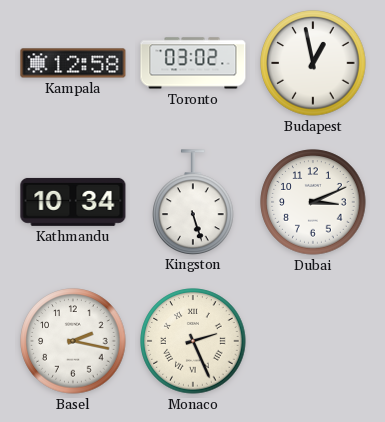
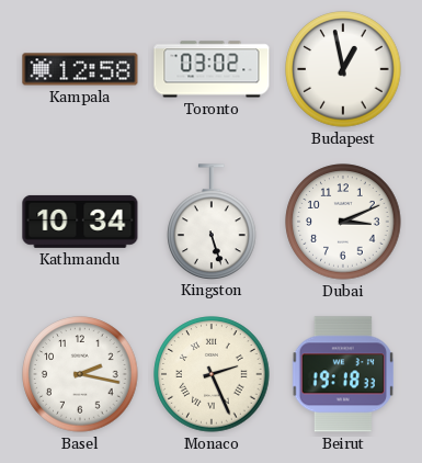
Beirut: none -> 19:18 (343, 374)
